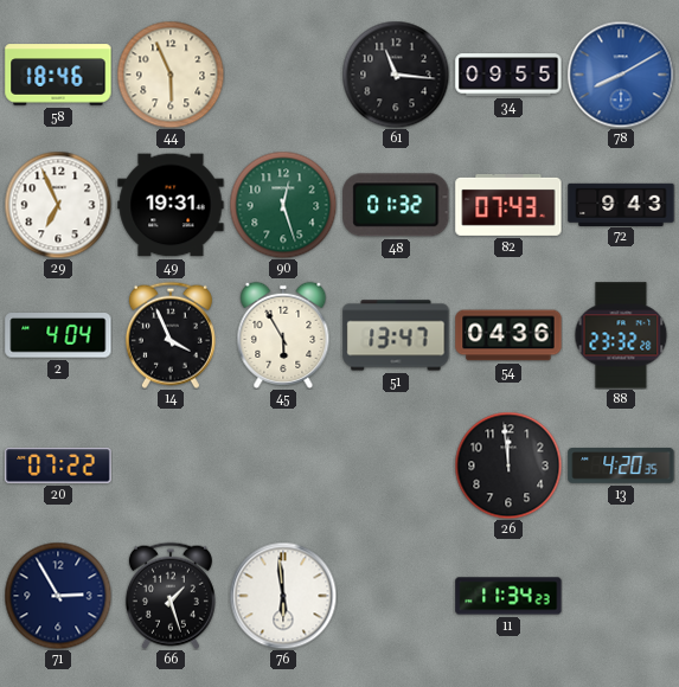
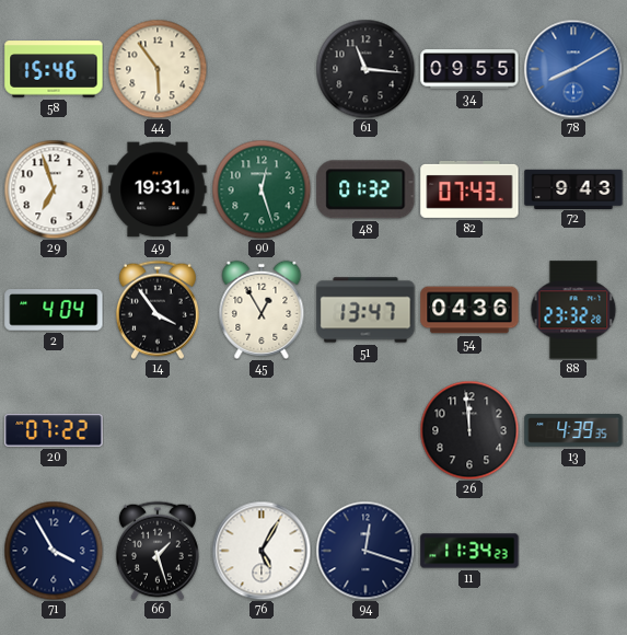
58: 18:46 -> 15:46 (54, 69)
44: 5:56 -> 5:54 (158, 69)
29: 6:56 -> 6:57 (54, 189)
14: 3:56 -> 3:54 (158, 310)
45: 5:55 -> 12:55 (262, 310)
13: 4:20 -> 4:39 (573, 430)
71: 2:55 -> 3:55 (54, 551)
76: 5:59 -> 5:05 (262, 551)
94: none -> 12:18 (365, 551)
